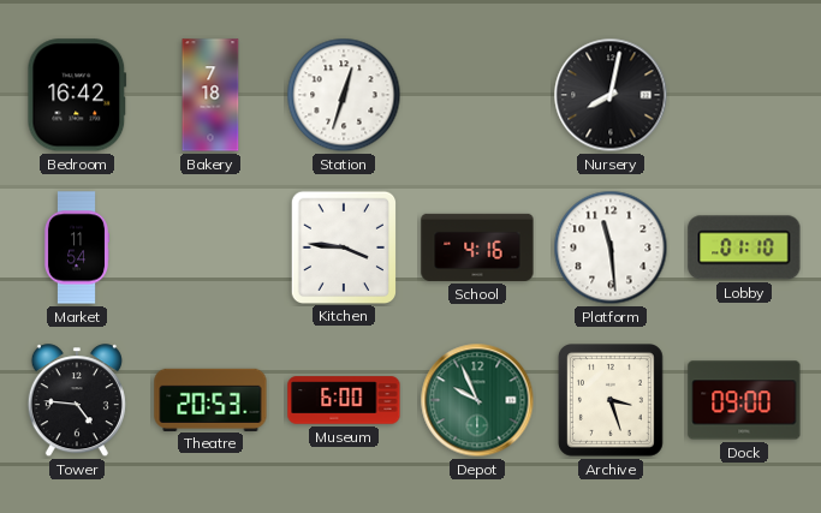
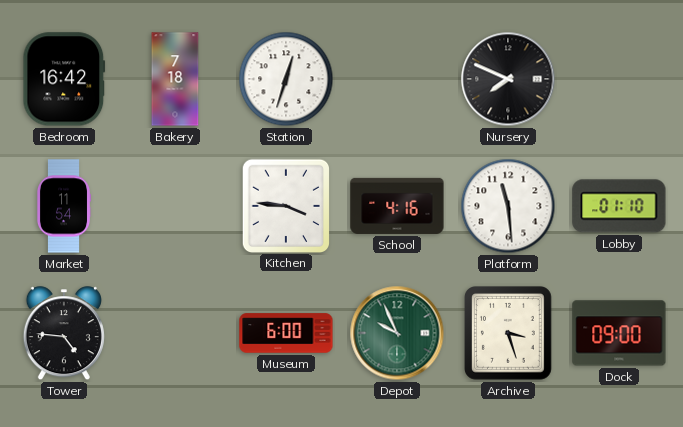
Nursery: 8:02 -> 7:49 (508, 79)
Theatre: 20:53 -> none (210, 399)
